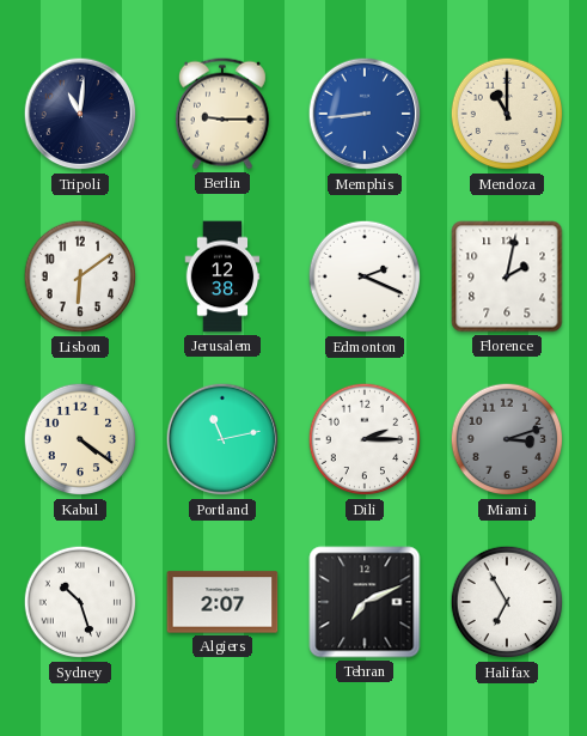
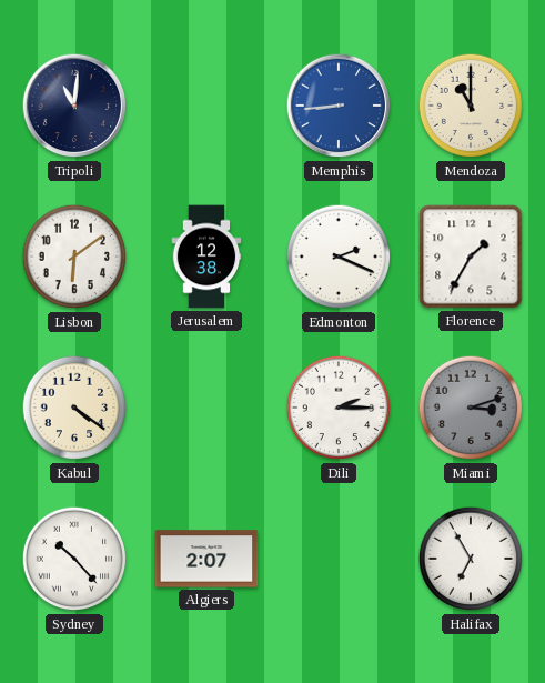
Berlin: 9:15 -> none (222, 114)
Florence: 2:02 -> 1:35 (471, 257)
Portland: 11:13 -> none (222, 439)
Sydney: 10:27 -> 10:23 (74, 559)
Tehran: 7:11 -> none (365, 602)
